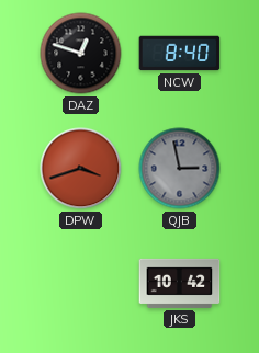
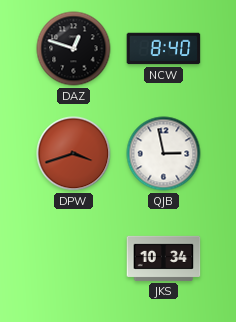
QJB dial: grey -> white (164, 154)
JKS: 10:42 -> 10:34 (164, 258)
